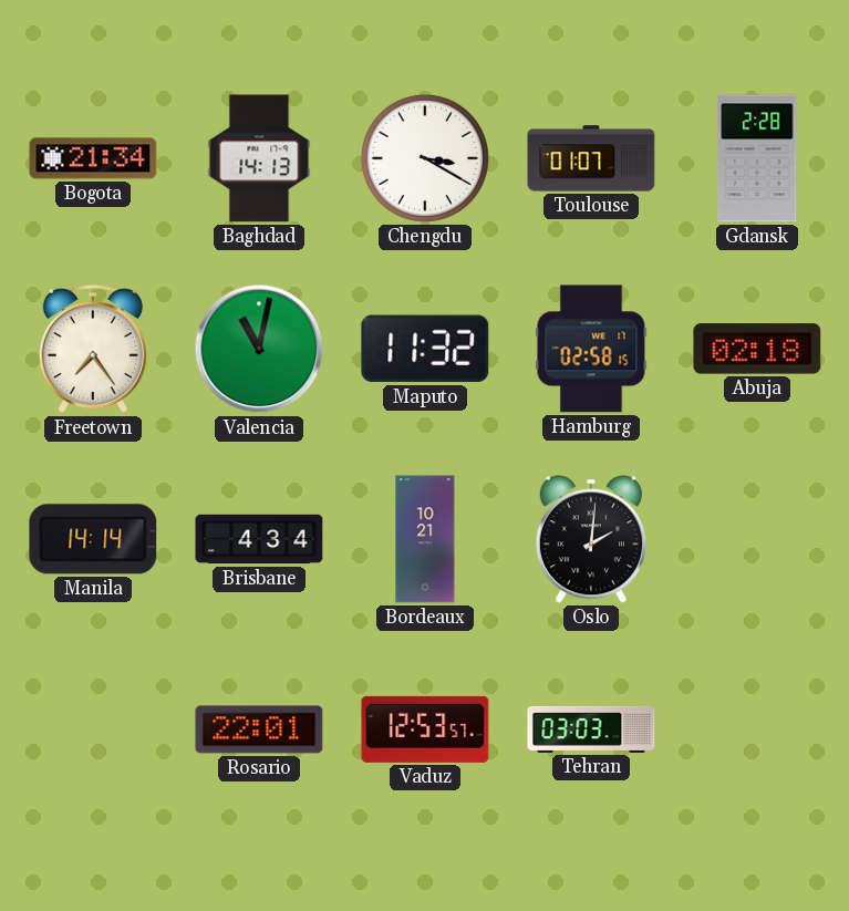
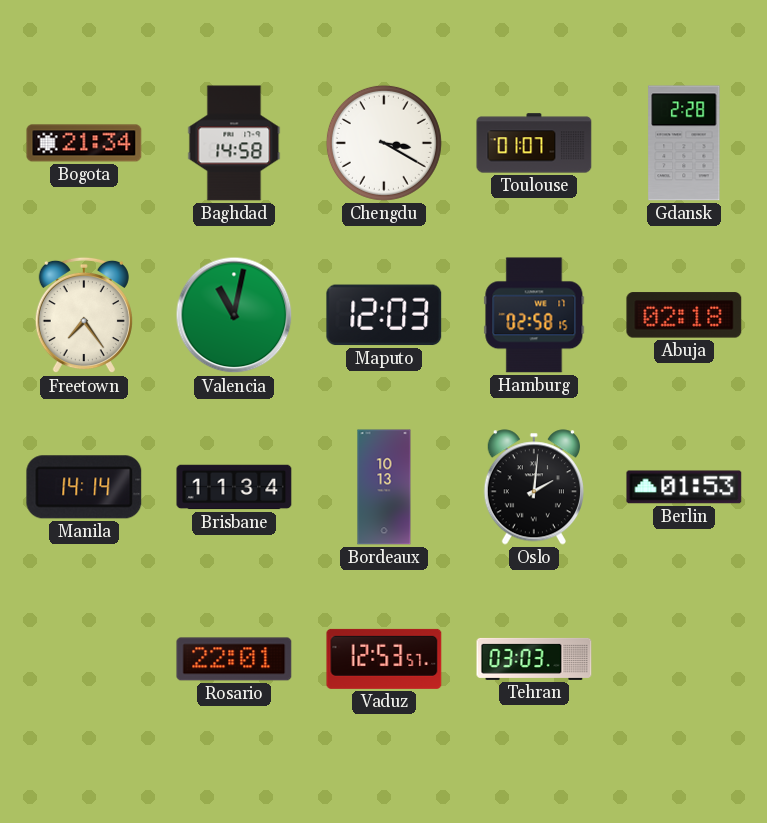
Baghdad: 14:13 -> 14:58 (234, 143)
Maputo: 11:32 -> 12:03 (384, 315)
Brisbane: 4:34 -> 11:34 (234, 487)
Bordeaux: 10:21 -> 10:13 (384, 487)
Berlin: none -> 01:53 (684, 487)
